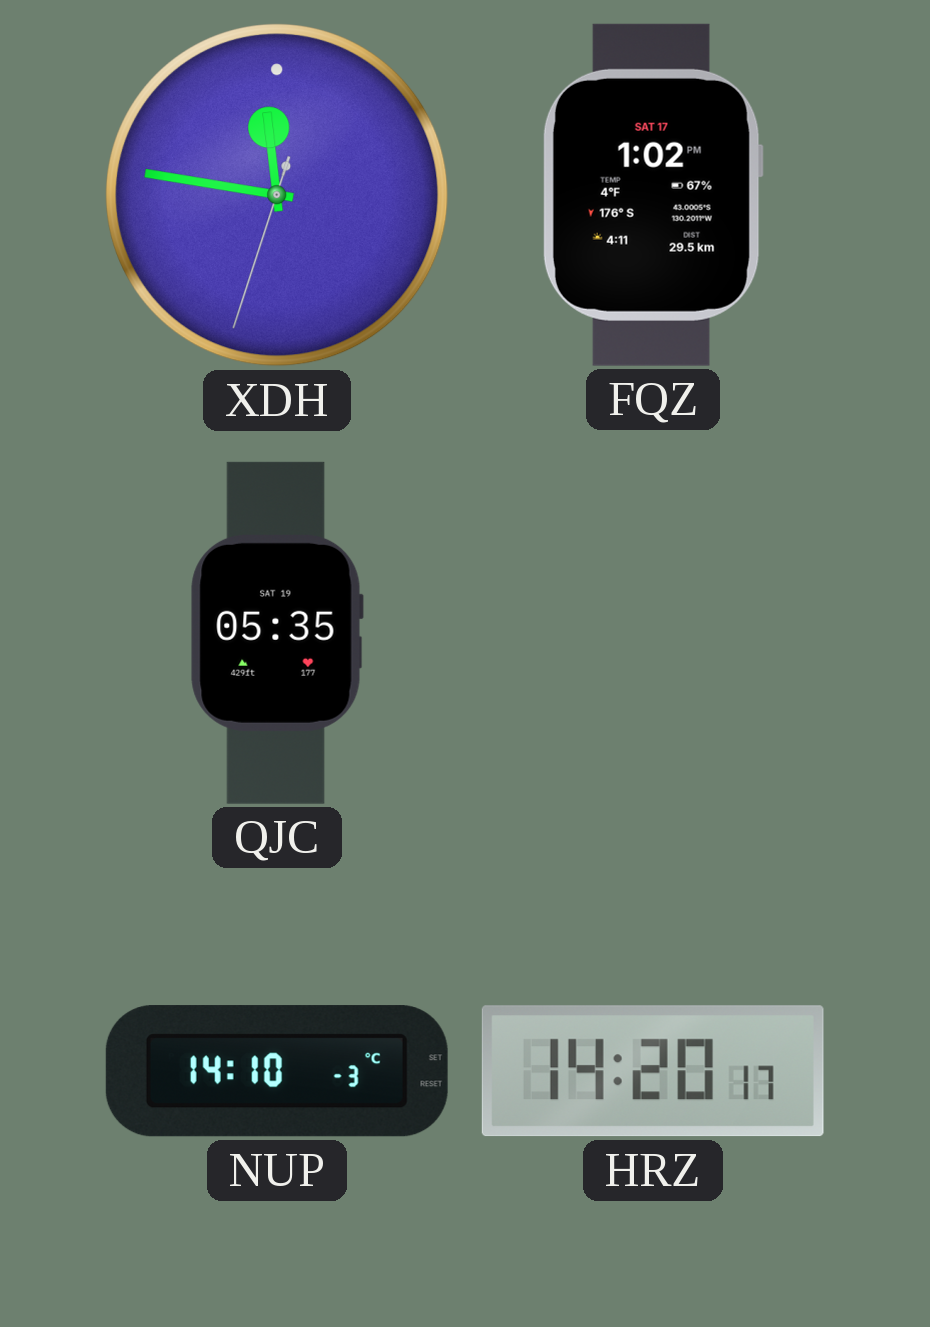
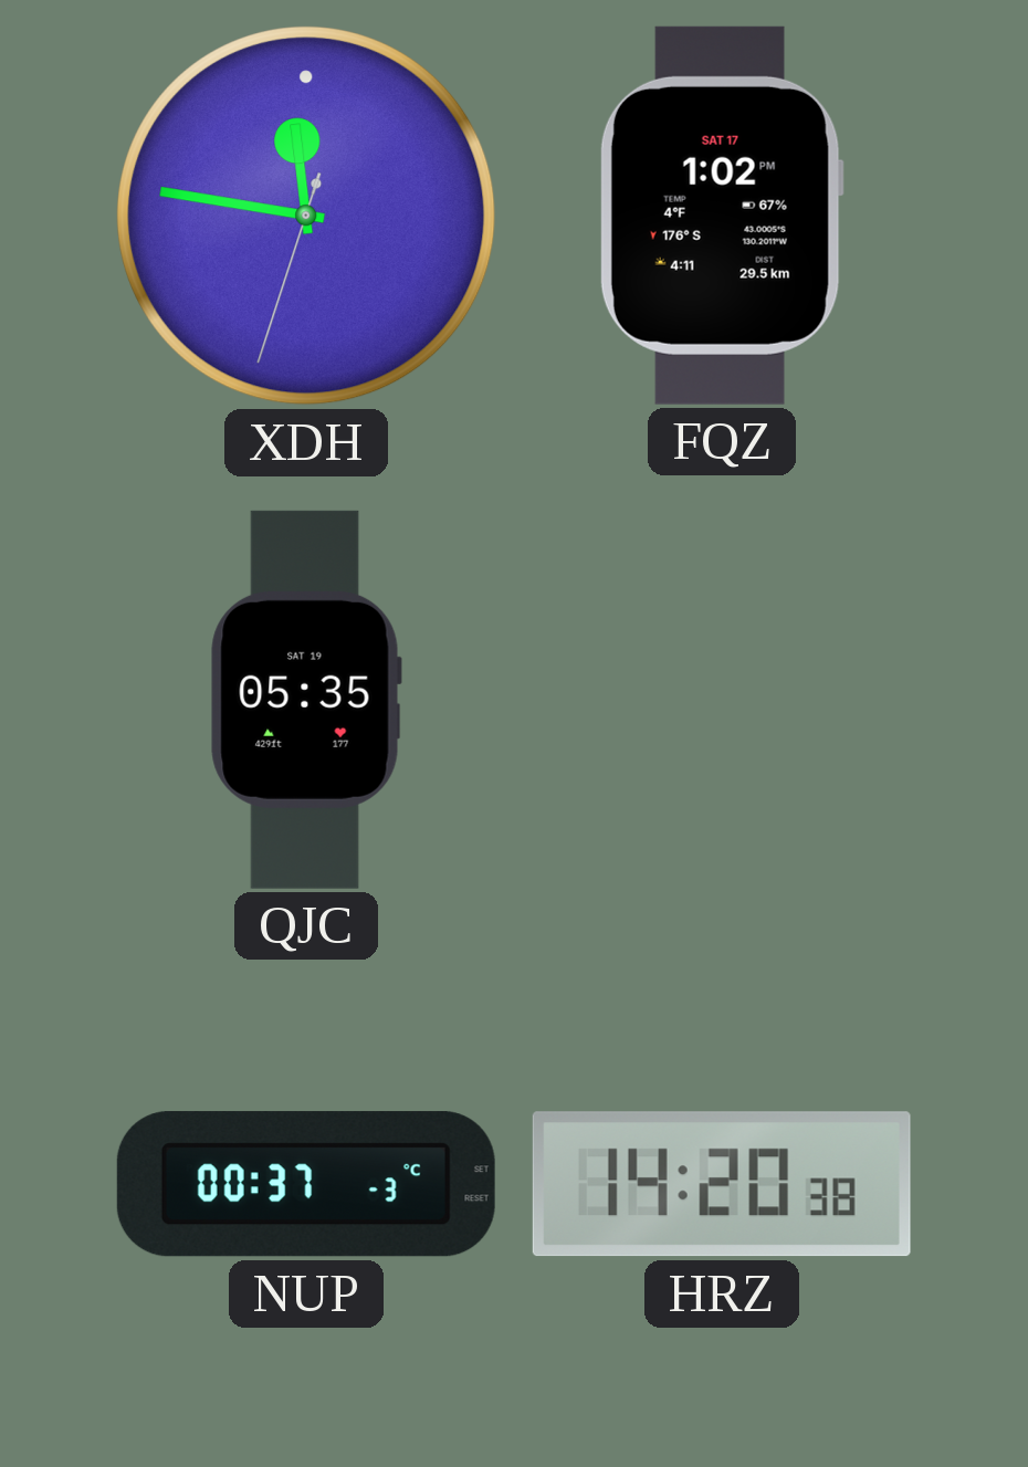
NUP: 14:10 -> 00:37 (306, 1184)
HRZ: 14:20:17 -> 14:20:38 (722, 1184)
